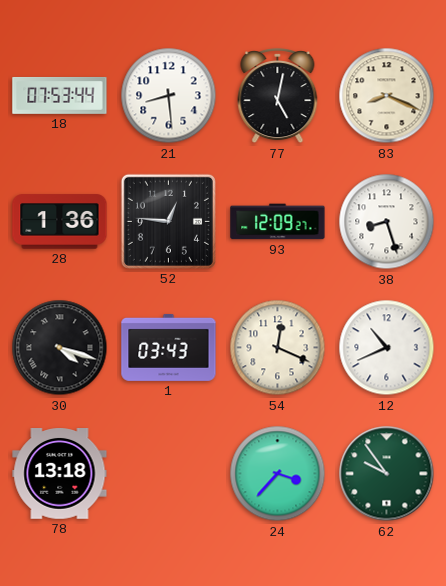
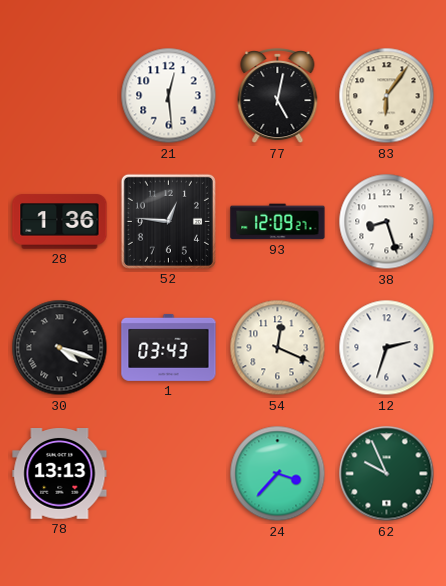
18: 07:53 -> none (60, 96)
21: 8:29 -> 12:29 (169, 96)
83: 8:19 -> 6:06 (387, 96)
12: 10:41 -> 2:33 (387, 348)
78: 13:18 -> 13:13 (60, 474)
62: 9:54 -> 9:56 (387, 474)
